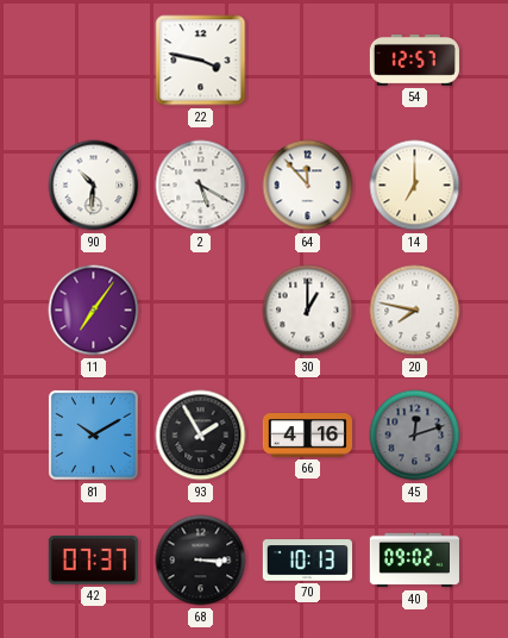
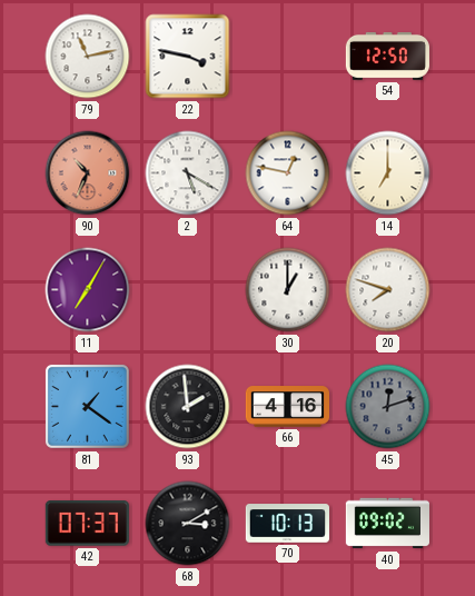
79: none -> 11:13 (88, 57)
54: 12:57 -> 12:50 (387, 56)
90: 10:31 -> 10:34 (88, 173)
90 dial: white -> salmon (88, 173)
64: 11:53 -> 12:47 (288, 173)
11: 7:06 -> 7:05 (88, 290)
20: 7:47 -> 7:48 (388, 290)
81: 10:10 -> 1:21 (87, 406)
93: 1:55 -> 1:59 (188, 407)
68: 3:15 -> 3:10 (188, 524)
